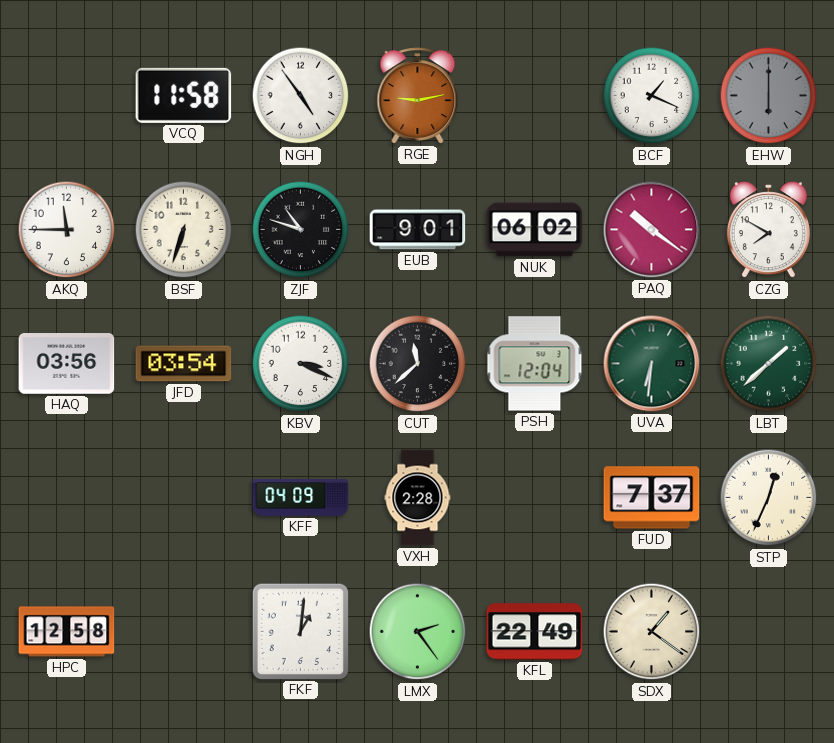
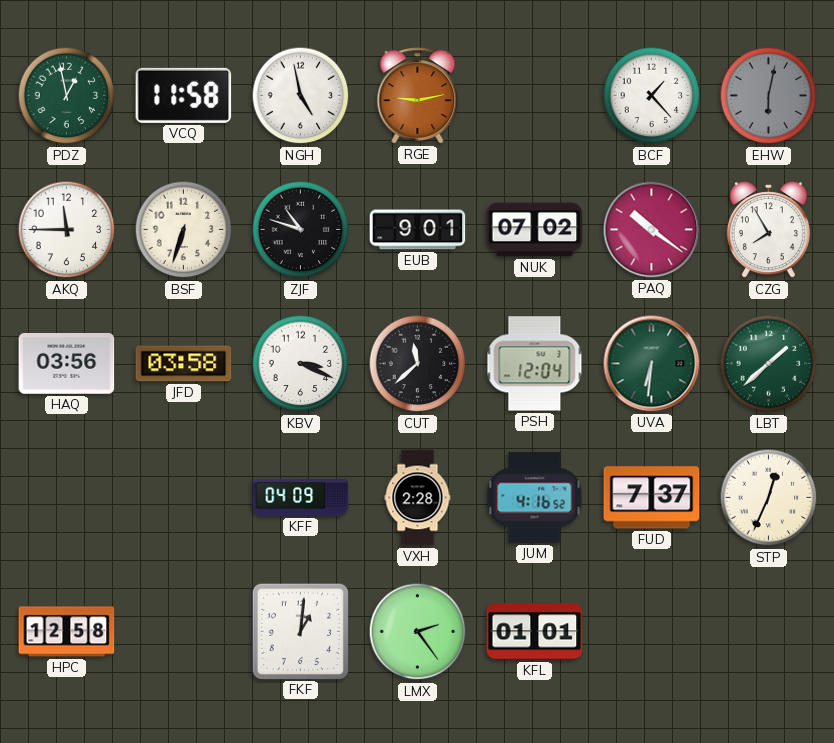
PDZ: none -> 12:58 (67, 96)
NGH: 4:54 -> 4:58 (301, 96)
BCF: 1:19 -> 1:23 (652, 96)
EHW: 6:00 -> 6:02 (769, 96)
NUK: 06:02 -> 07:02 (535, 230)
CZG: 7:50 -> 7:55 (768, 230)
JFD: 03:54 -> 03:58 (184, 364)
JUM: none -> 4:16 (535, 498)
KFL: 22:49 -> 01:01 (535, 632)
SDX: 1:21 -> none (652, 632)
